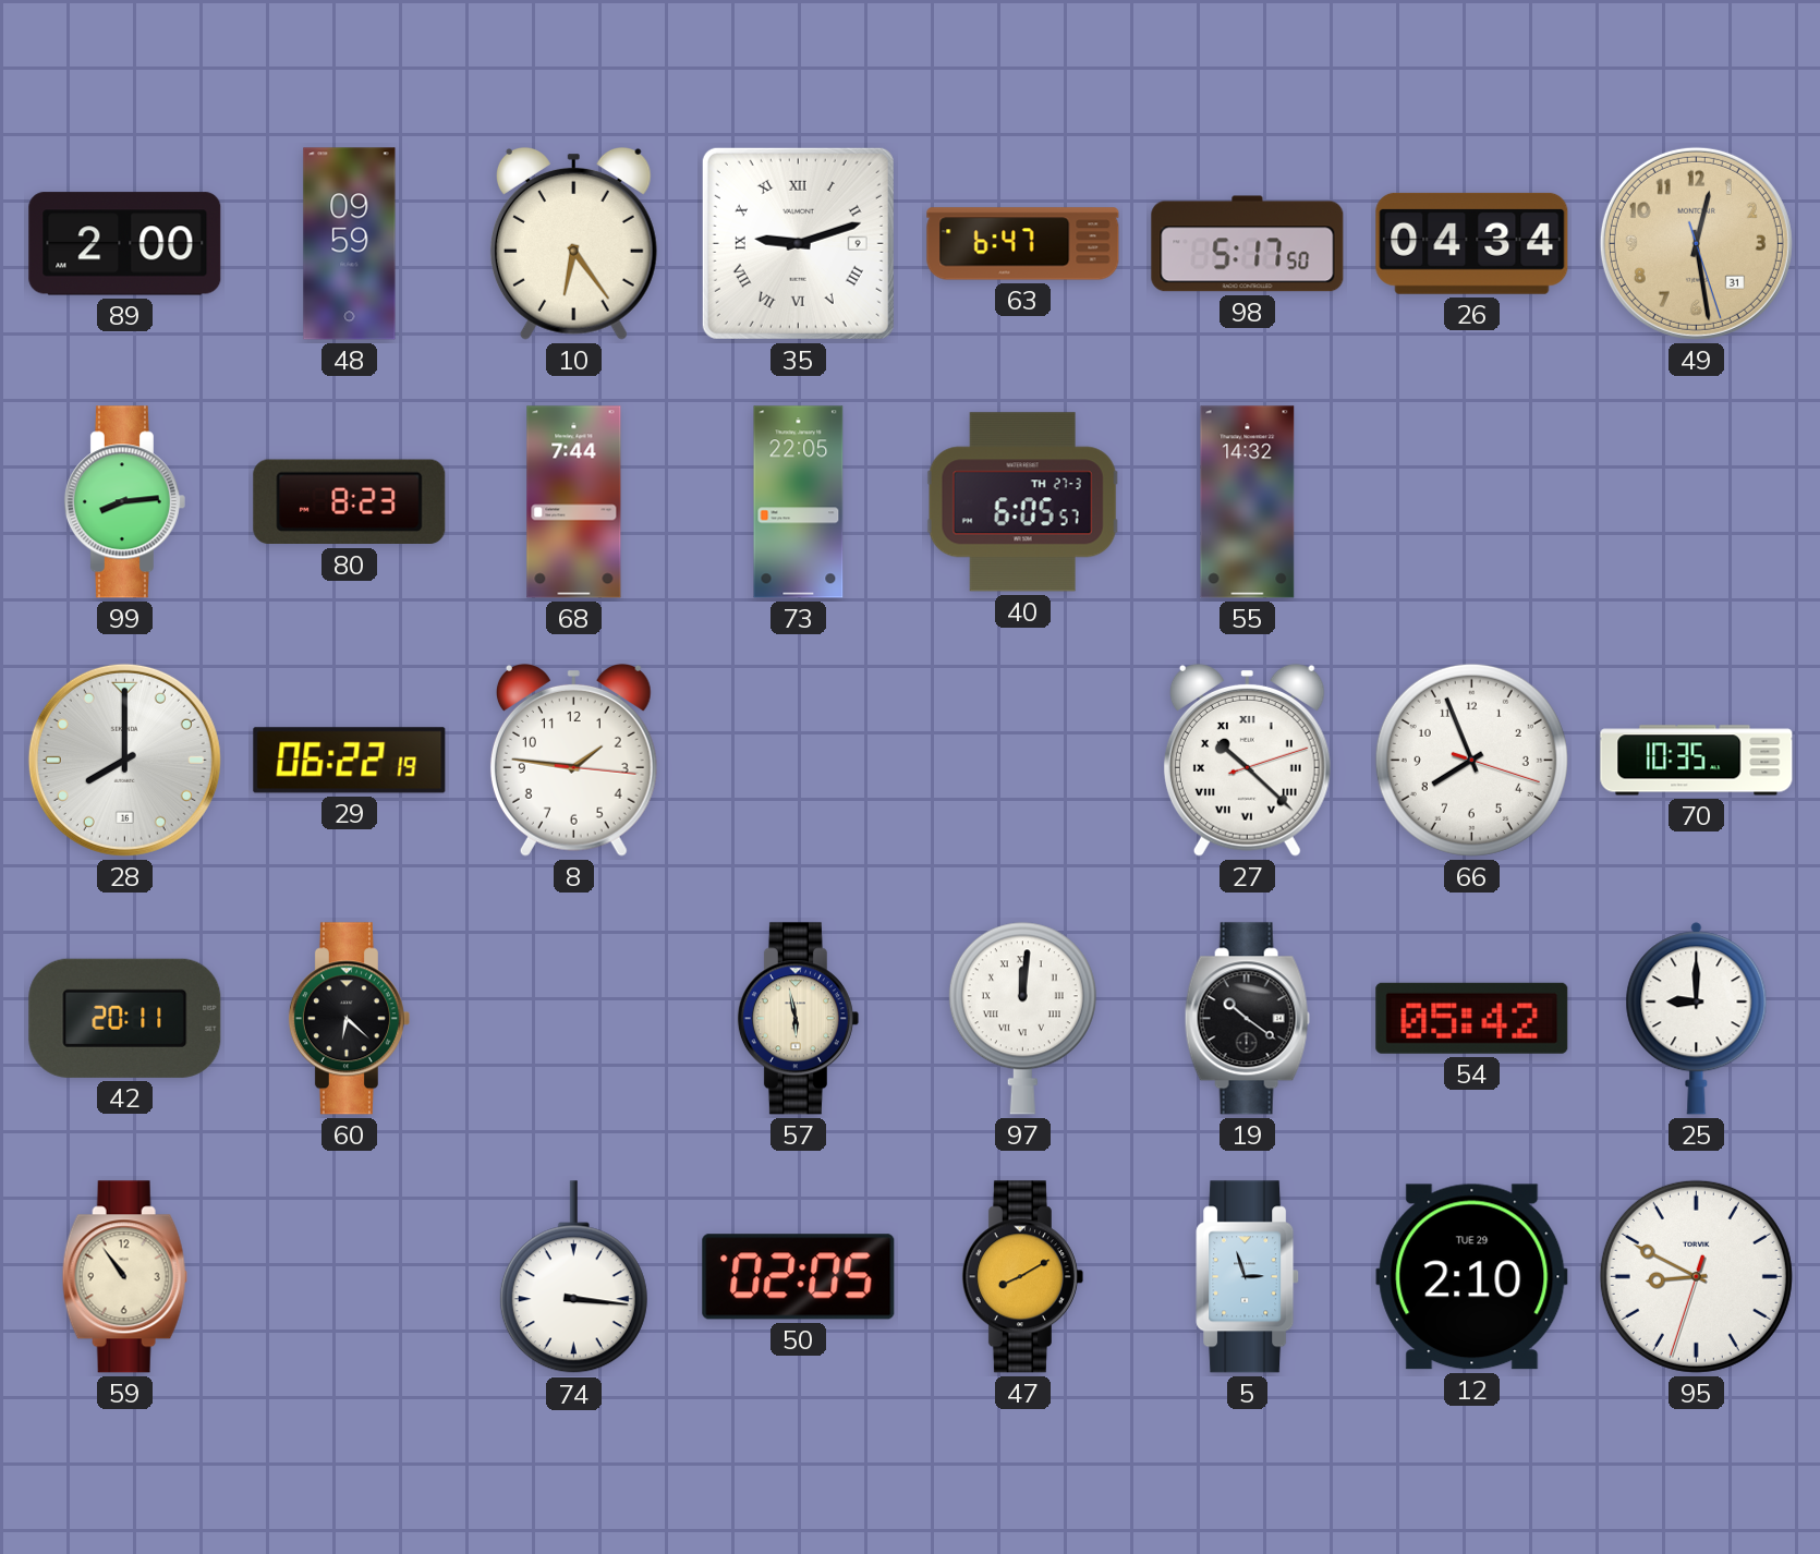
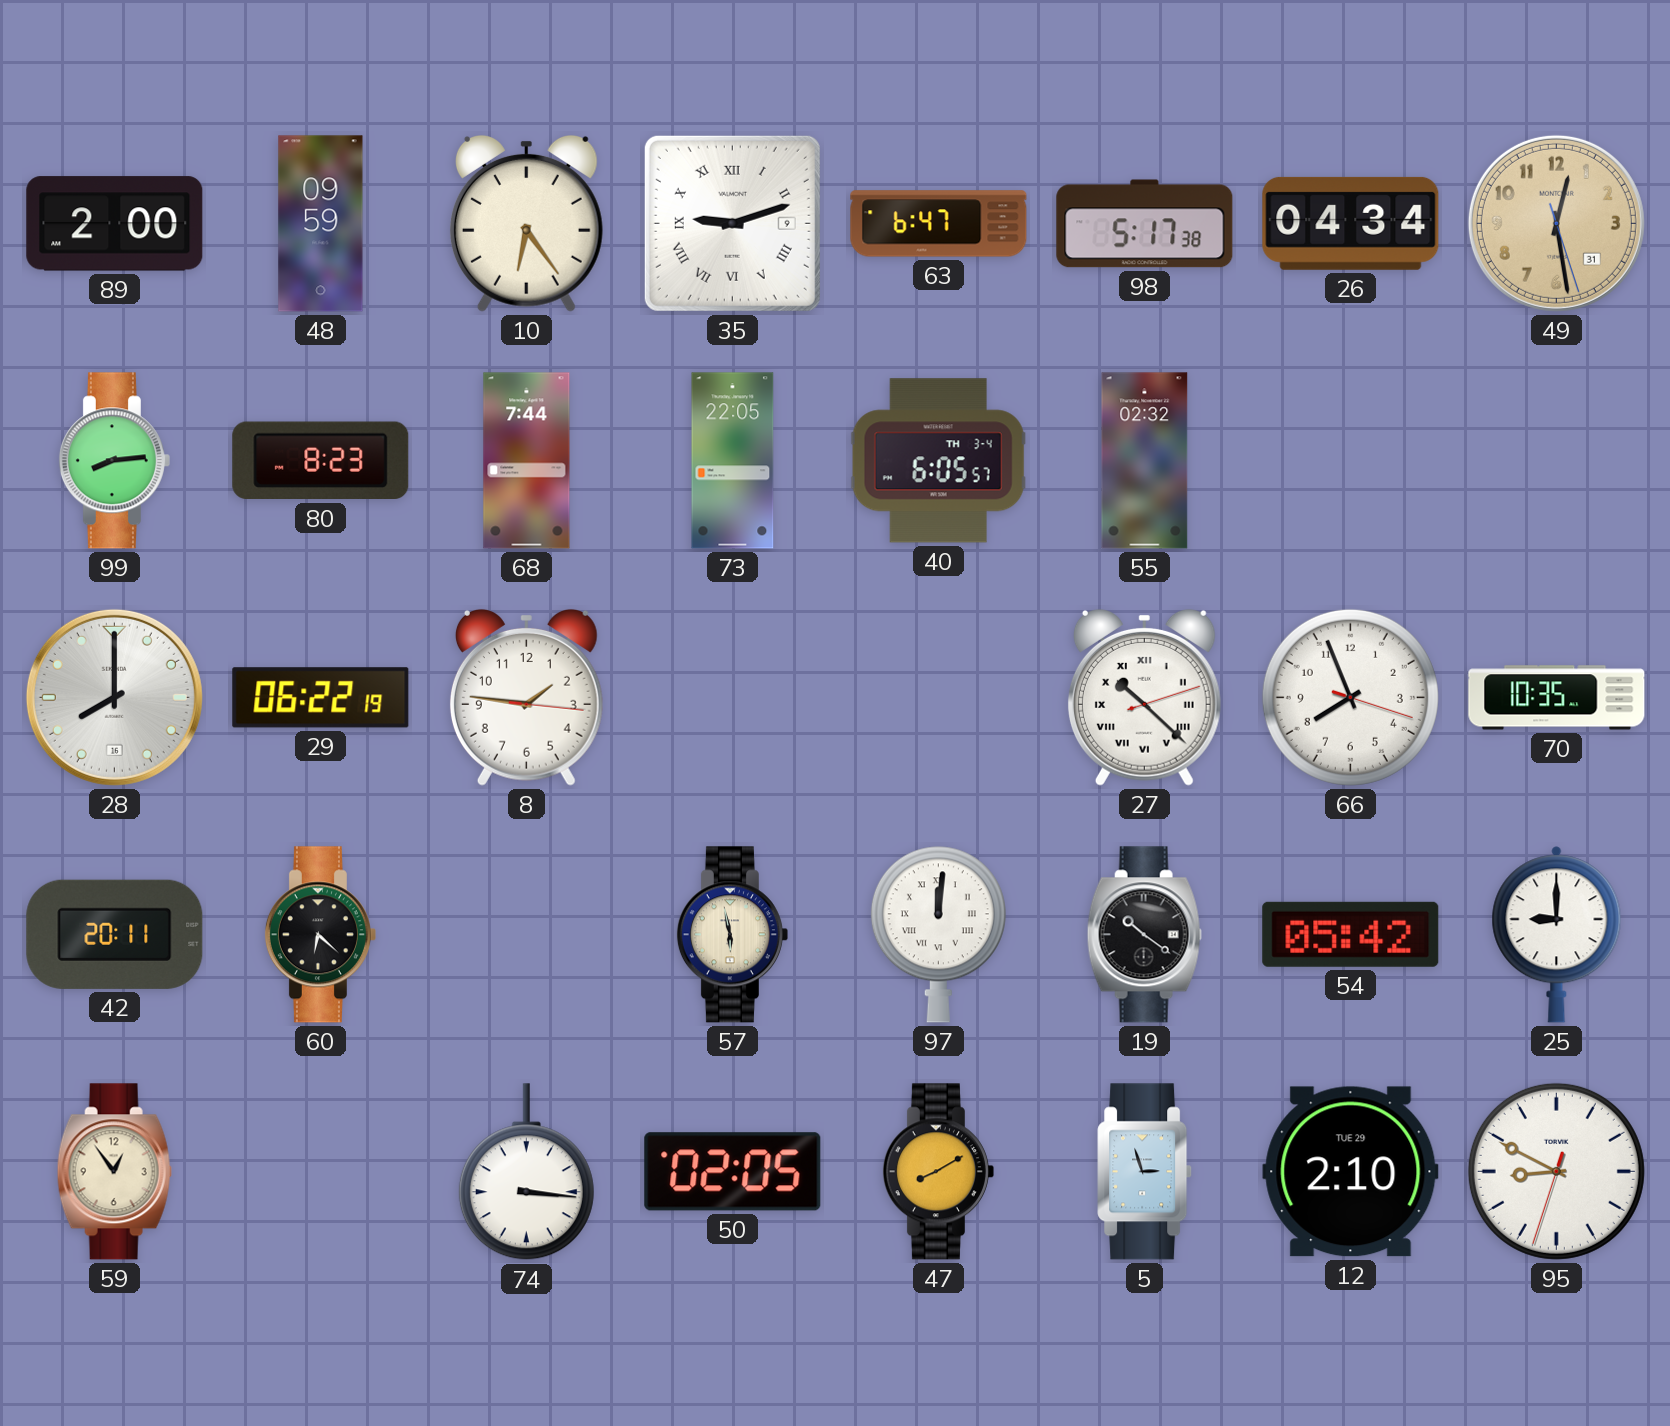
98: 5:17:50 -> 5:17:38 (1145, 224)
40 date: TH 27-3 -> TH 3-4 (938, 461)
55: 14:32 -> 02:32 (1145, 461)
59: 10:54 -> 12:54 (114, 1172)
